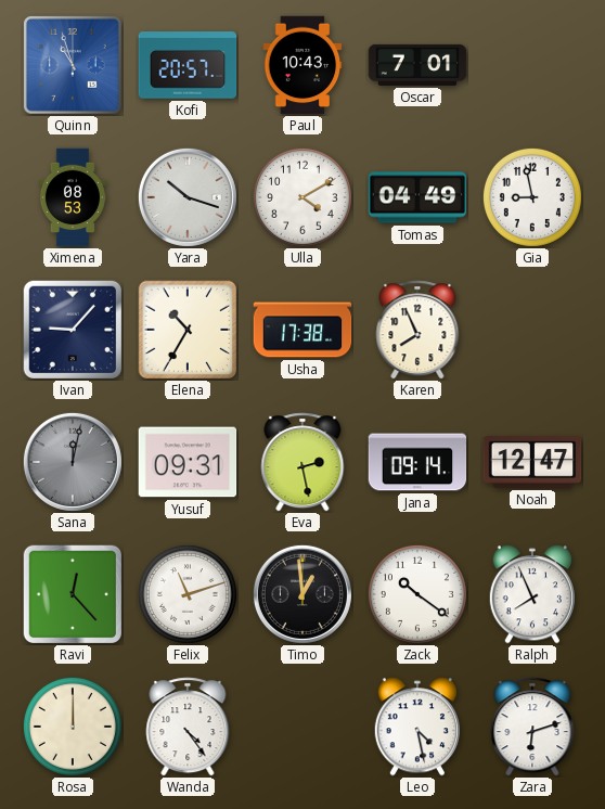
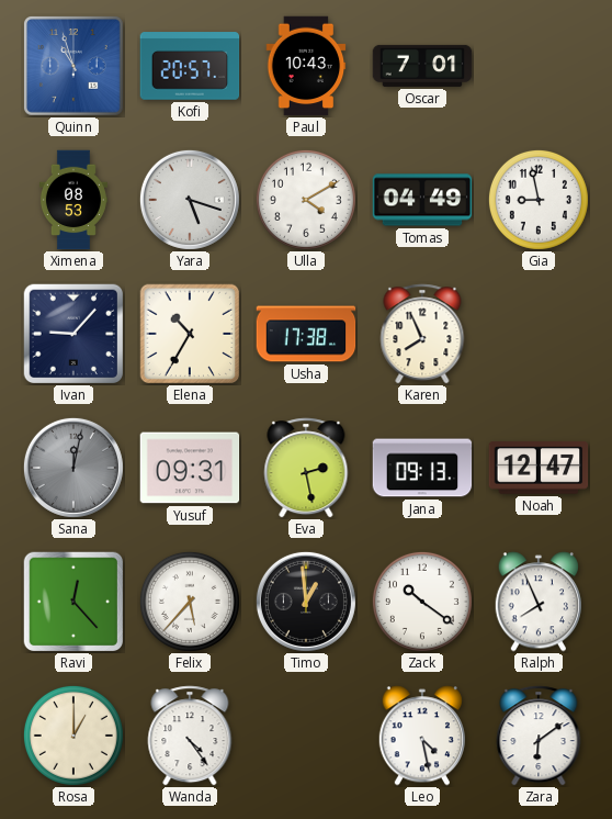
Yara: 10:18 -> 5:18 (190, 200)
Jana: 09:14 -> 09:13 (422, 468)
Felix: 11:12 -> 5:37 (190, 602)
Rosa: 12:00 -> 1:00 (73, 736)
Zara: 6:12 -> 6:09 (539, 736)
